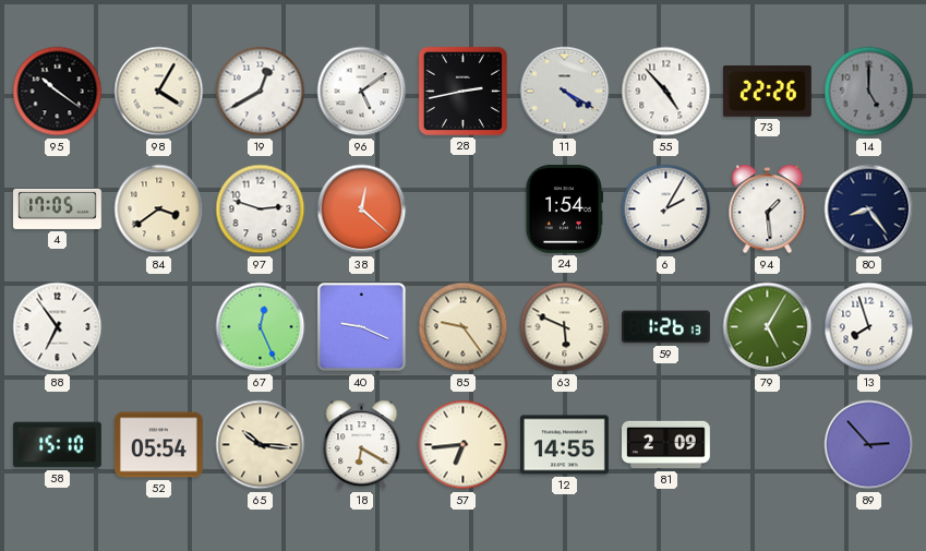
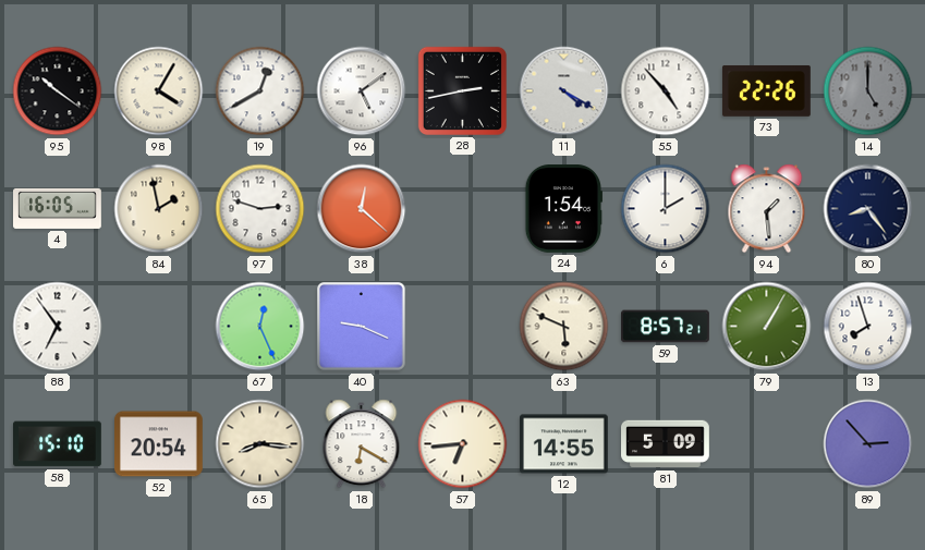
4: 17:05 -> 16:05 (58, 208)
84: 3:39 -> 1:58 (159, 209)
6: 2:05 -> 2:00 (666, 209)
85: 9:24 -> none (464, 327)
59: 1:26 -> 8:57 (666, 327)
79: 5:05 -> 1:05 (767, 327)
52: 05:54 -> 20:54 (159, 444)
65: 10:16 -> 8:16 (260, 444)
81: 2:09 -> 5:09 (666, 444)
